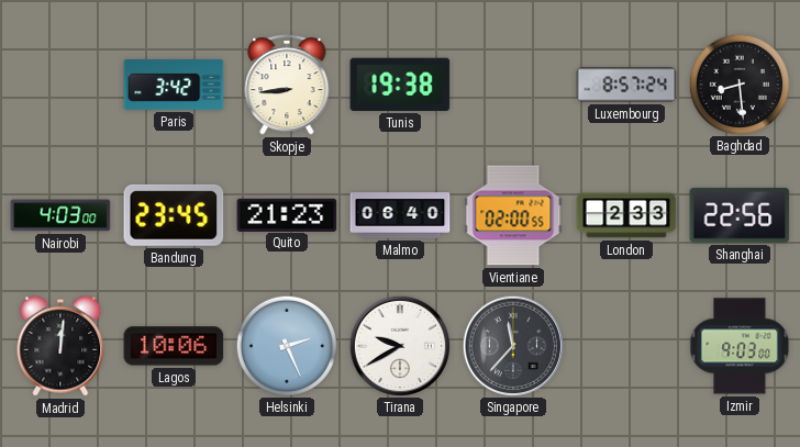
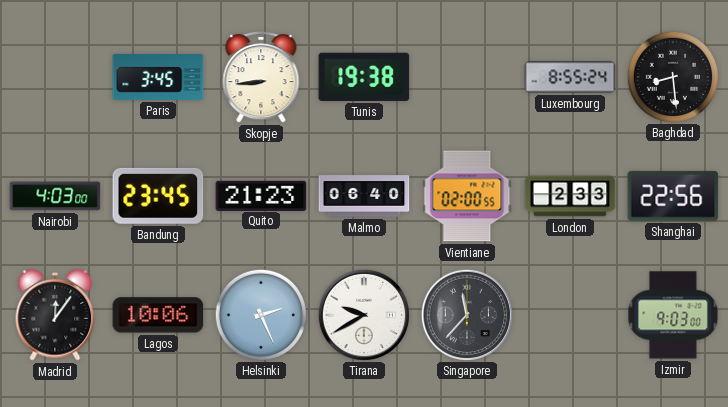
Paris: 3:42 -> 3:45 (158, 77)
Luxembourg: 8:57 -> 8:55 (570, 77)
Madrid: 12:01 -> 12:06 (55, 315)
